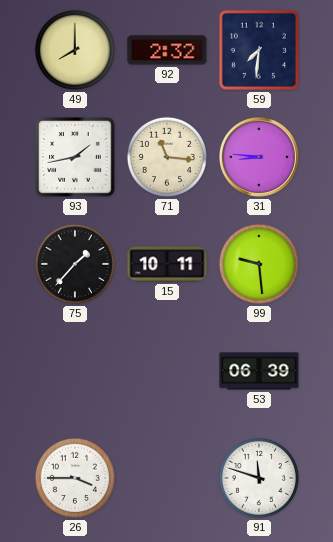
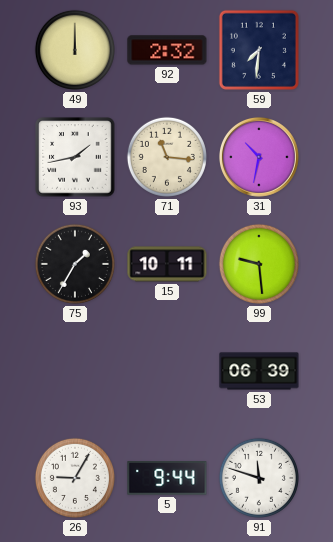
49: 8:00 -> 12:00 (75, 50)
31: 8:46 -> 10:32 (259, 157)
75: 1:37 -> 1:35 (75, 264)
26: 3:45 -> 9:05 (75, 478)
5: none -> 9:44 (167, 478)
